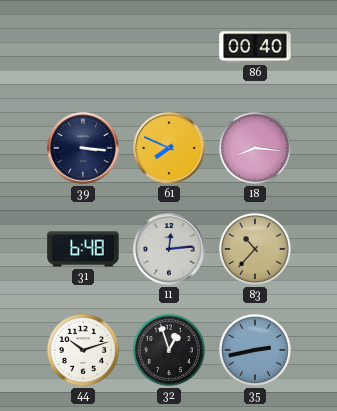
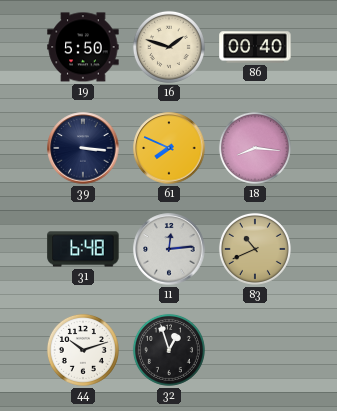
19: none -> 5:50 (83, 47)
16: none -> 1:48 (169, 47)
83: 10:37 -> 10:41 (255, 249)
35: 2:43 -> none (255, 350)
